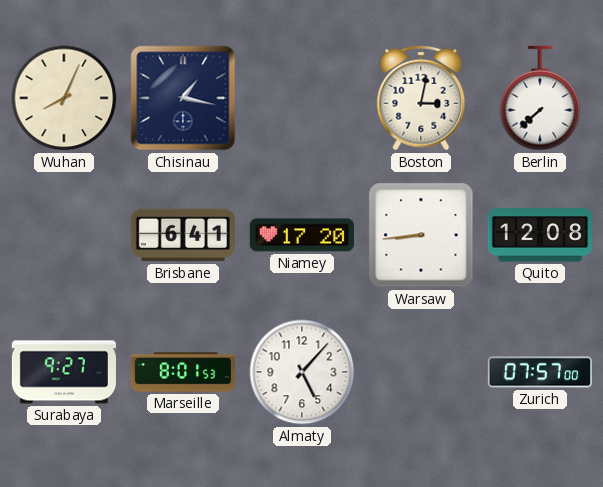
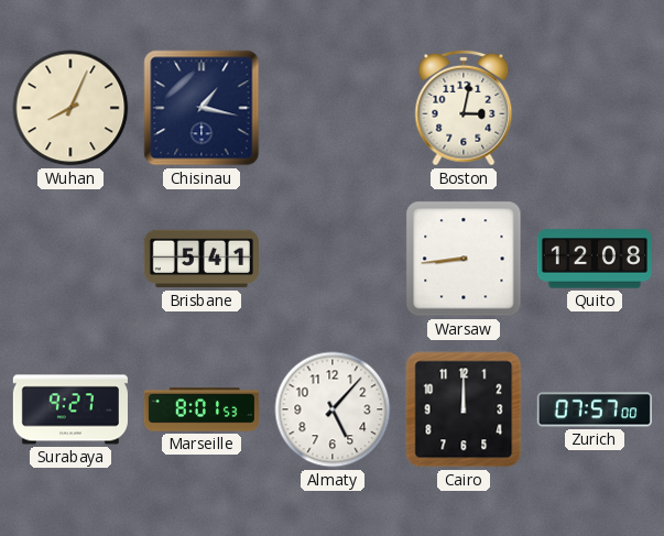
Berlin: 7:38 -> none (540, 98)
Brisbane: 6:41 -> 5:41 (200, 259)
Niamey: 17:20 -> none (302, 235)
Cairo: none -> 12:00 (464, 409)
